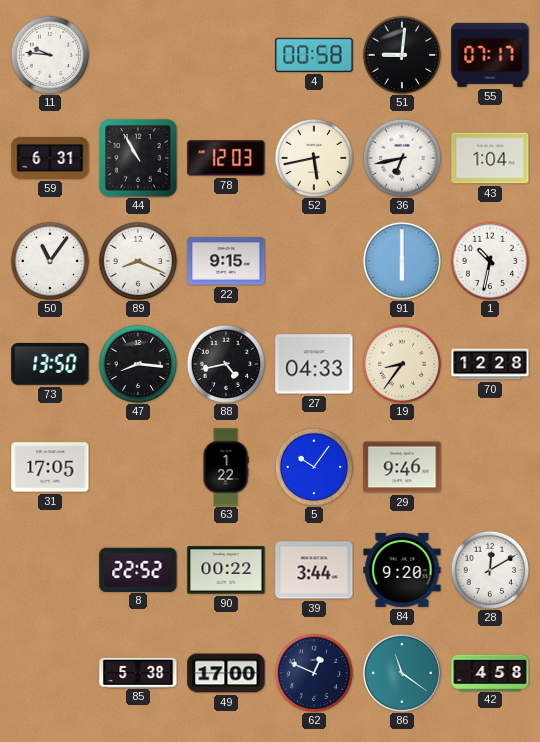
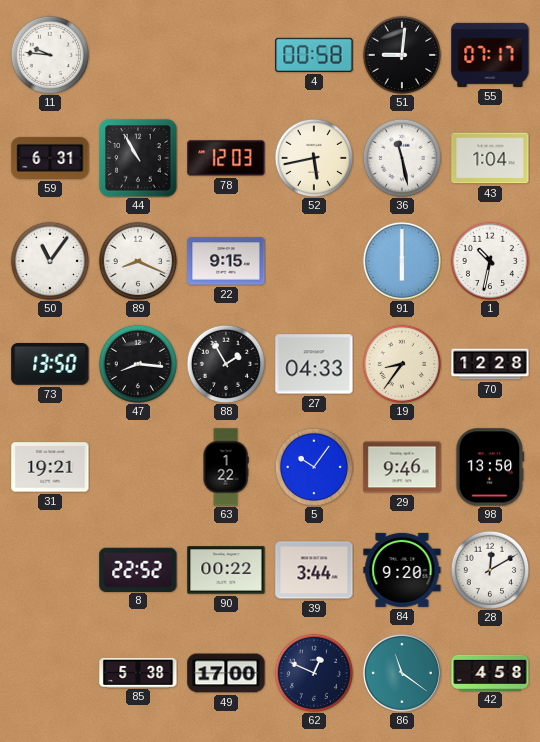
36: 6:43 -> 11:28 (401, 157)
88: 4:43 -> 1:55 (225, 363)
31: 17:05 -> 19:21 (50, 467)
98: none -> 13:50 (490, 467)
